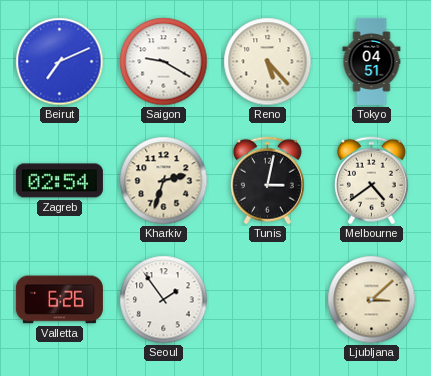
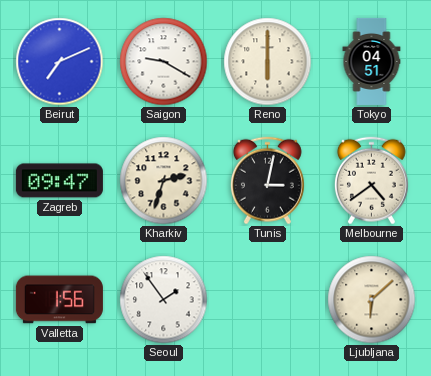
Reno: 5:23 -> 6:00 (268, 62)
Zagreb: 02:54 -> 09:47 (59, 181)
Valletta: 6:26 -> 1:56 (59, 300)
Ljubljana: 3:08 -> 6:08 (372, 300)
